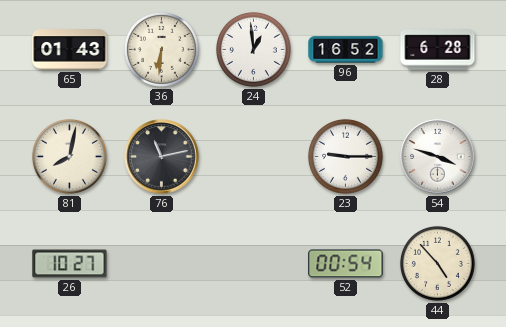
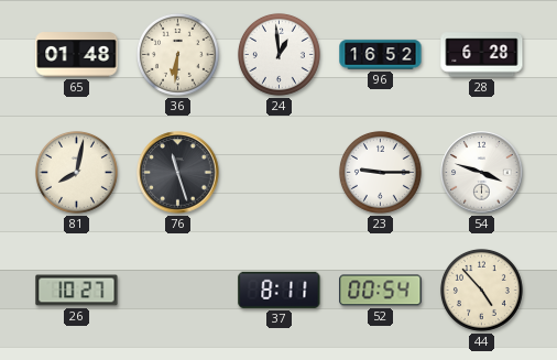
65: 01:43 -> 01:48 (77, 55)
76: 11:13 -> 11:27 (178, 173)
37: none -> 8:11 (280, 290)
